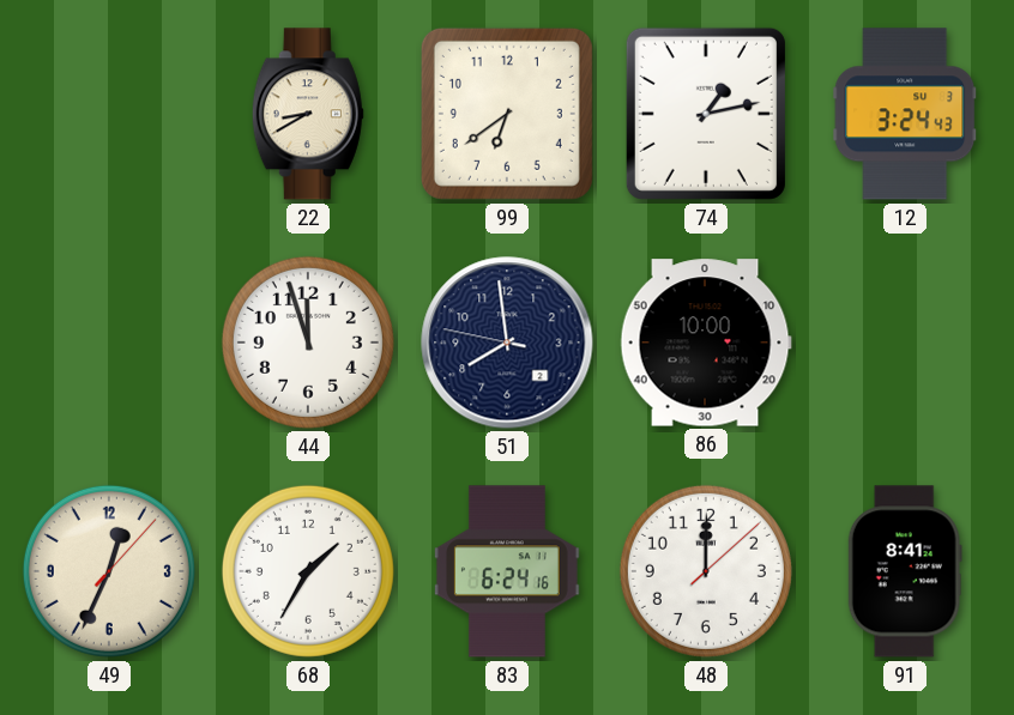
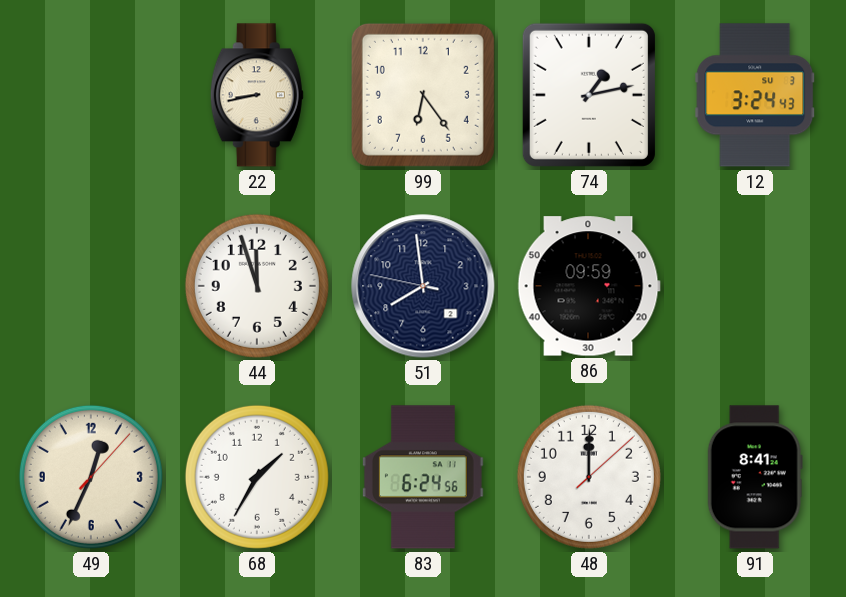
22: 8:40 -> 8:43 (257, 95)
99: 6:39 -> 6:24 (423, 95)
86: 10:00 -> 09:59 (589, 286)
83: 6:24:16 -> 6:24:56 (423, 477)
